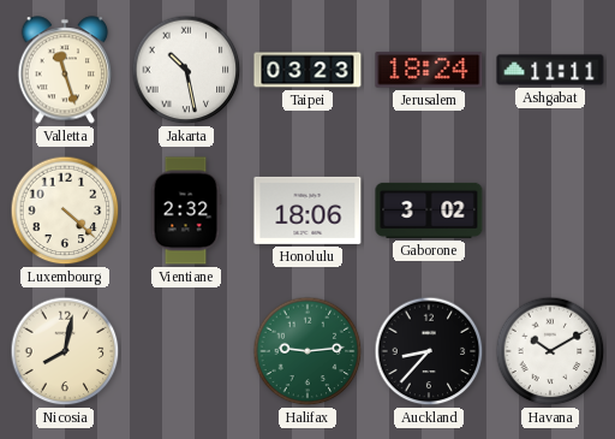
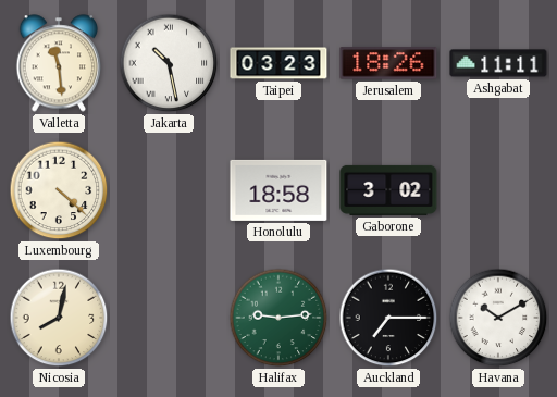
Valletta: 11:27 -> 11:29 (59, 63)
Jerusalem: 18:24 -> 18:26 (388, 63)
Vientiane: 2:32 -> none (186, 210)
Honolulu: 18:06 -> 18:58 (278, 190)
Auckland: 8:37 -> 7:15 (388, 318)
